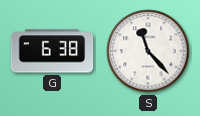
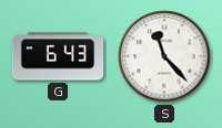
G: 6:38 -> 6:43 (58, 56)
